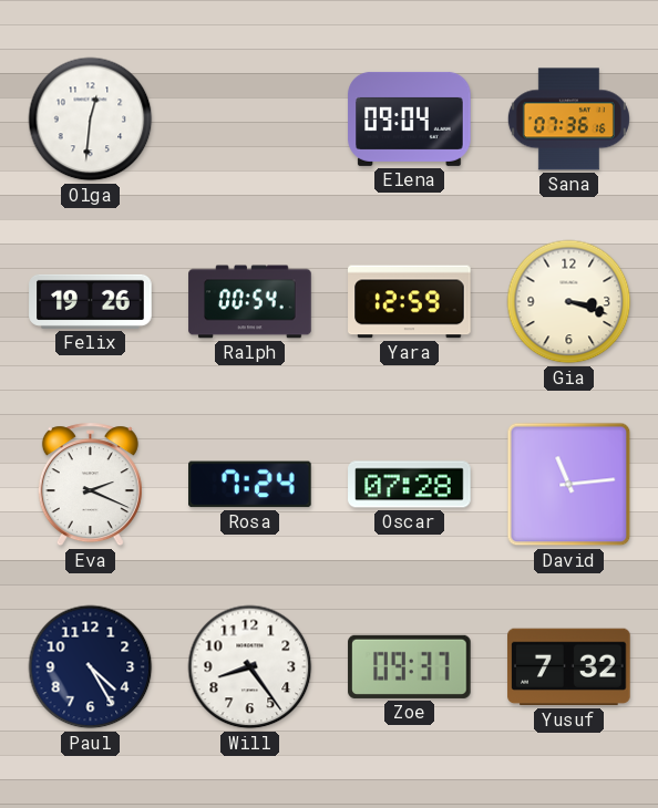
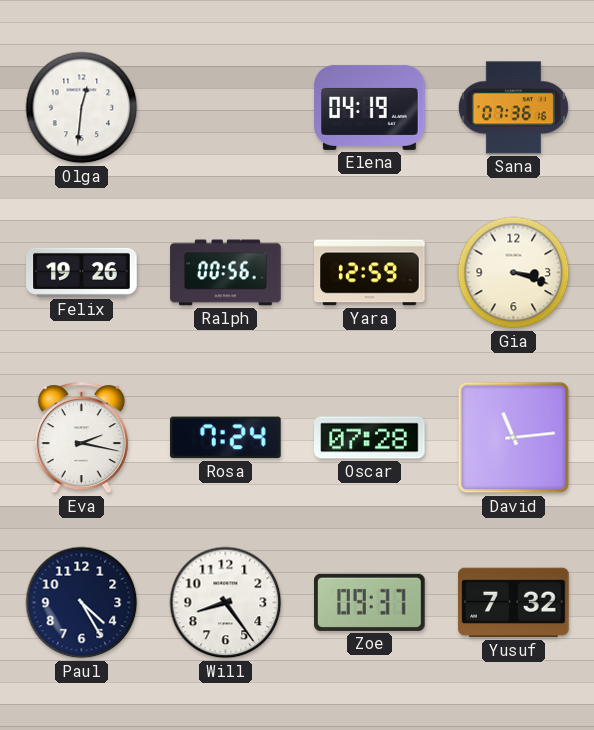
Elena: 09:04 -> 04:19 (370, 107)
Ralph: 00:54 -> 00:56 (226, 273)
Eva: 2:19 -> 2:17 (81, 438)
